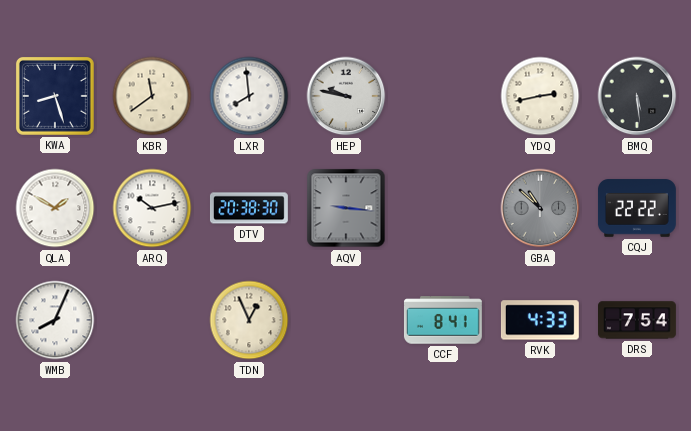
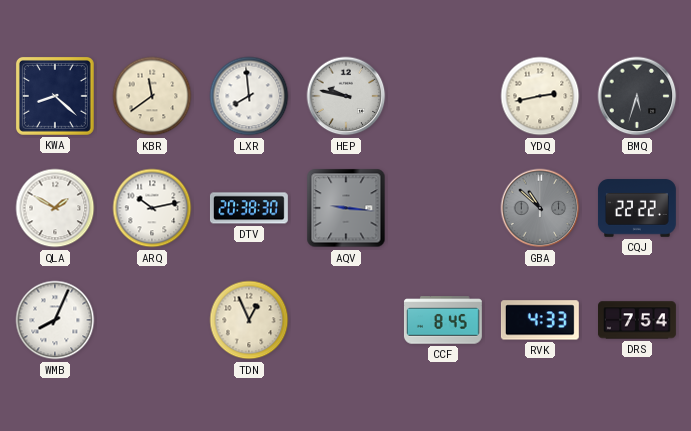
KWA: 8:27 -> 8:22 (55, 96)
BMQ: 5:29 -> 5:33 (637, 96)
CCF: 8:41 -> 8:45 (443, 320)
